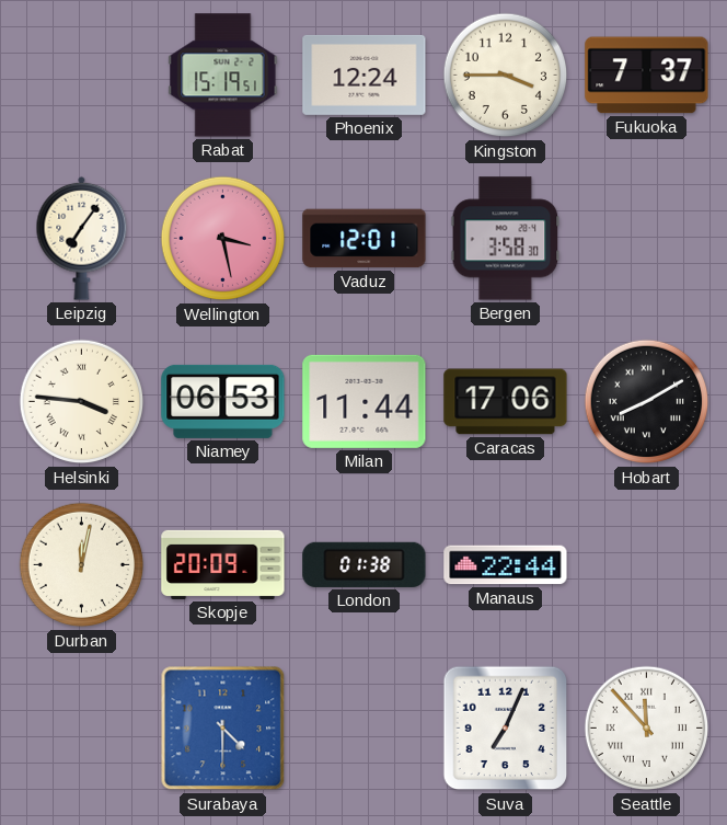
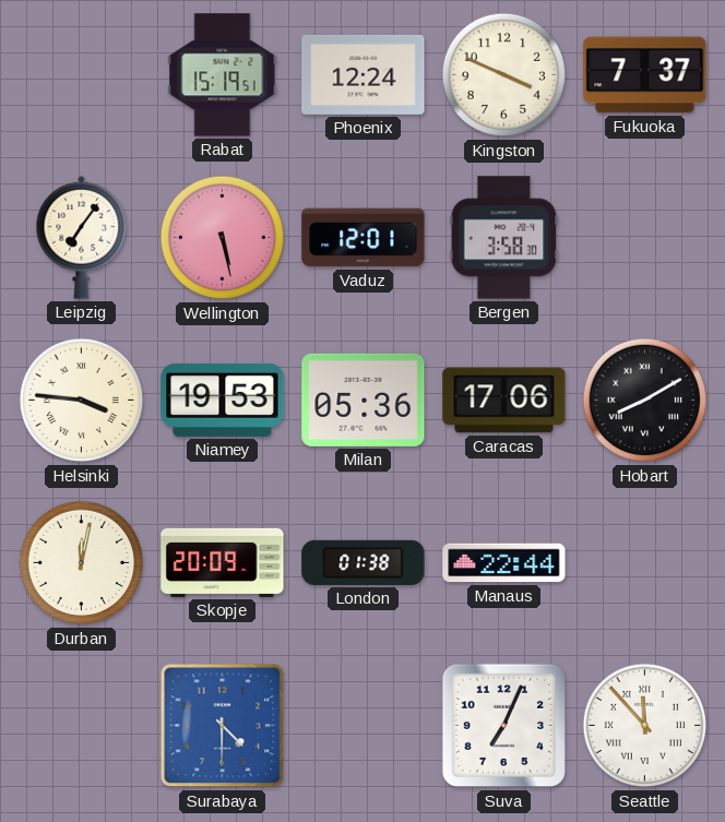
Kingston: 3:45 -> 3:49 (504, 75)
Wellington: 3:28 -> 5:28 (223, 238)
Niamey: 06:53 -> 19:53 (223, 400)
Milan: 11:44 -> 05:36 (364, 400)
